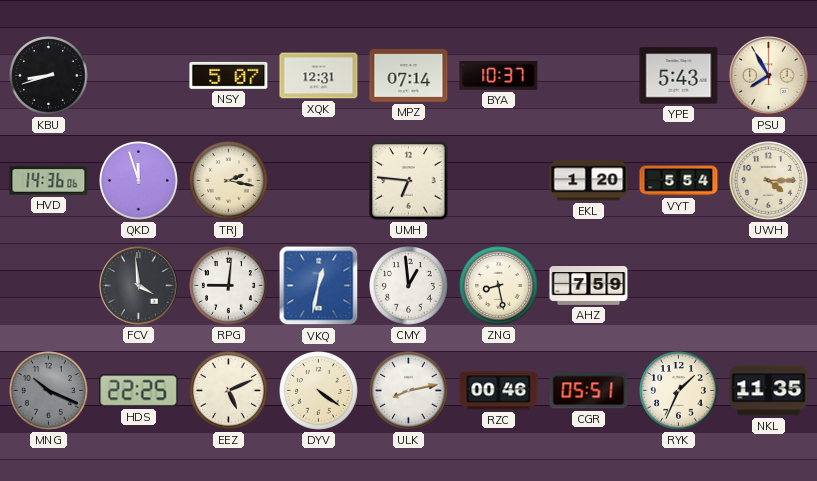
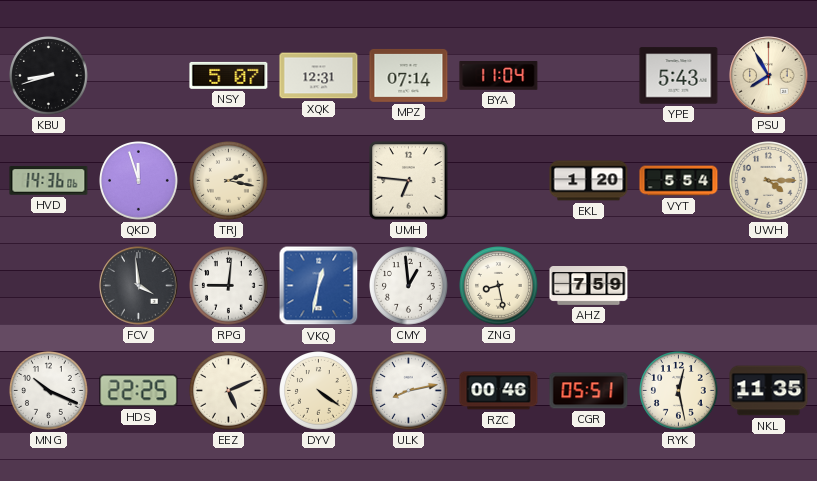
BYA: 10:37 -> 11:04 (499, 76)
MNG dial: grey -> white (49, 391)
RYK: 1:34 -> 12:28 (679, 391)
